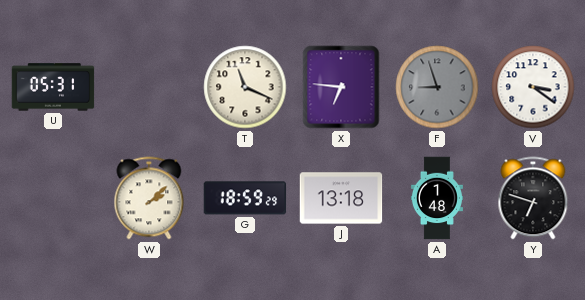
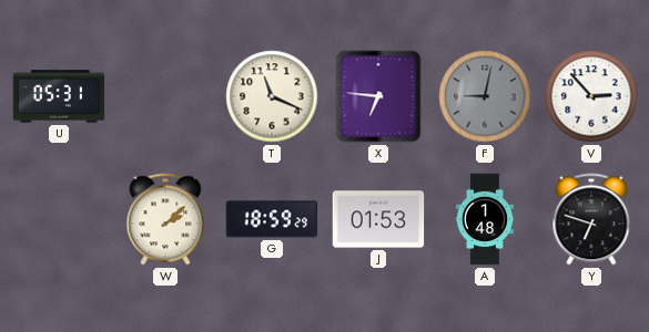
F: 8:57 -> 9:02 (485, 96)
V: 3:21 -> 2:53 (591, 96)
J: 13:18 -> 01:53 (378, 219)
